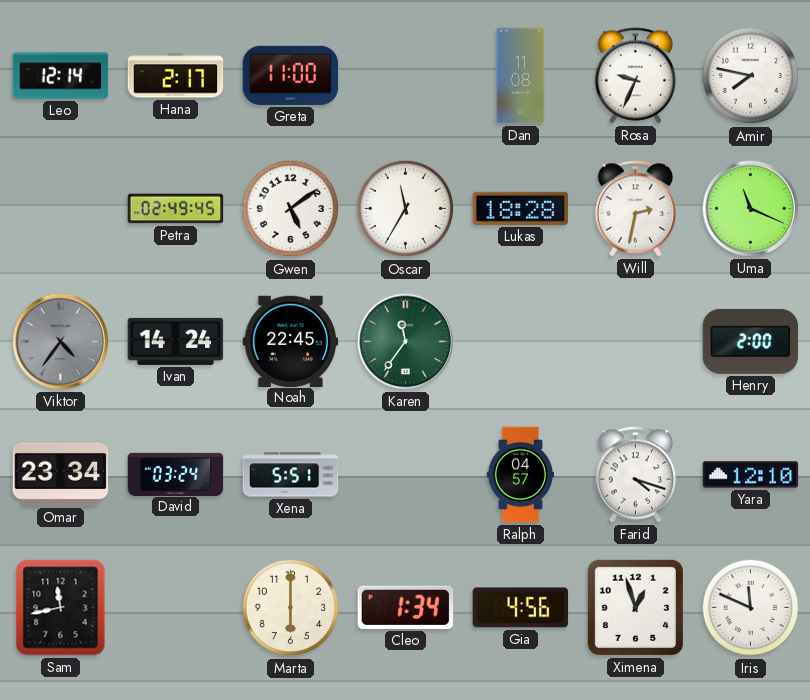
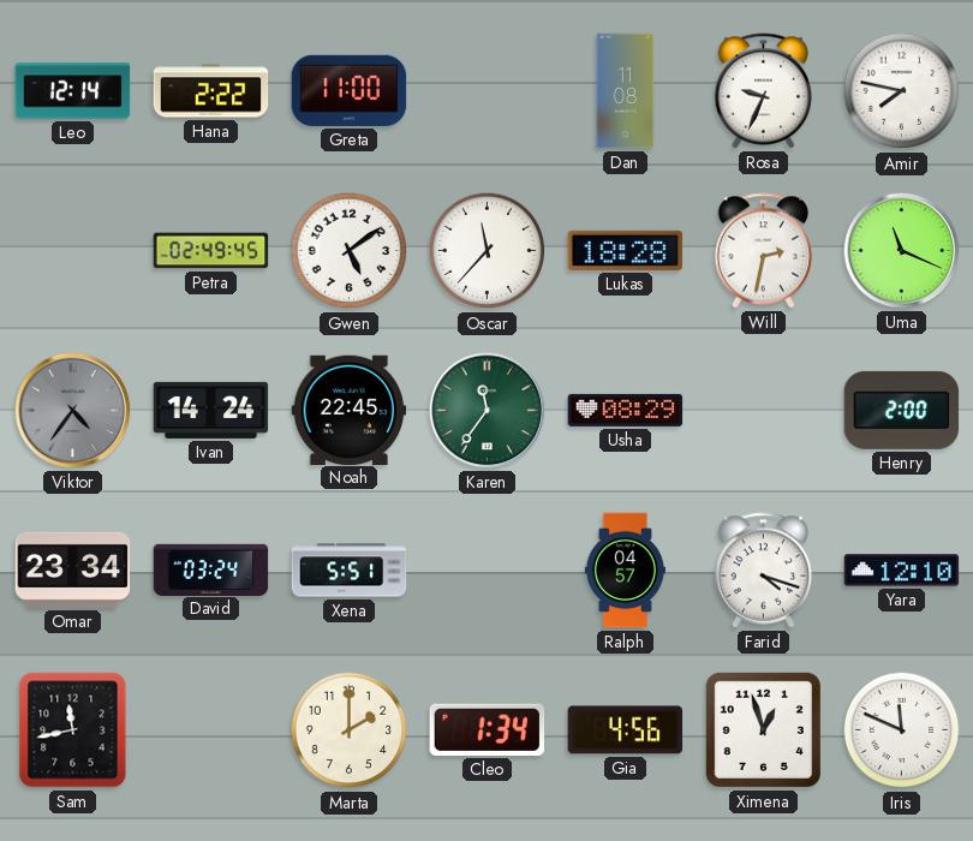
Hana: 2:17 -> 2:22 (211, 91)
Oscar: 11:35 -> 11:37 (488, 251)
Usha: none -> 08:29 (626, 410)
Marta: 6:00 -> 2:00 (350, 730)
